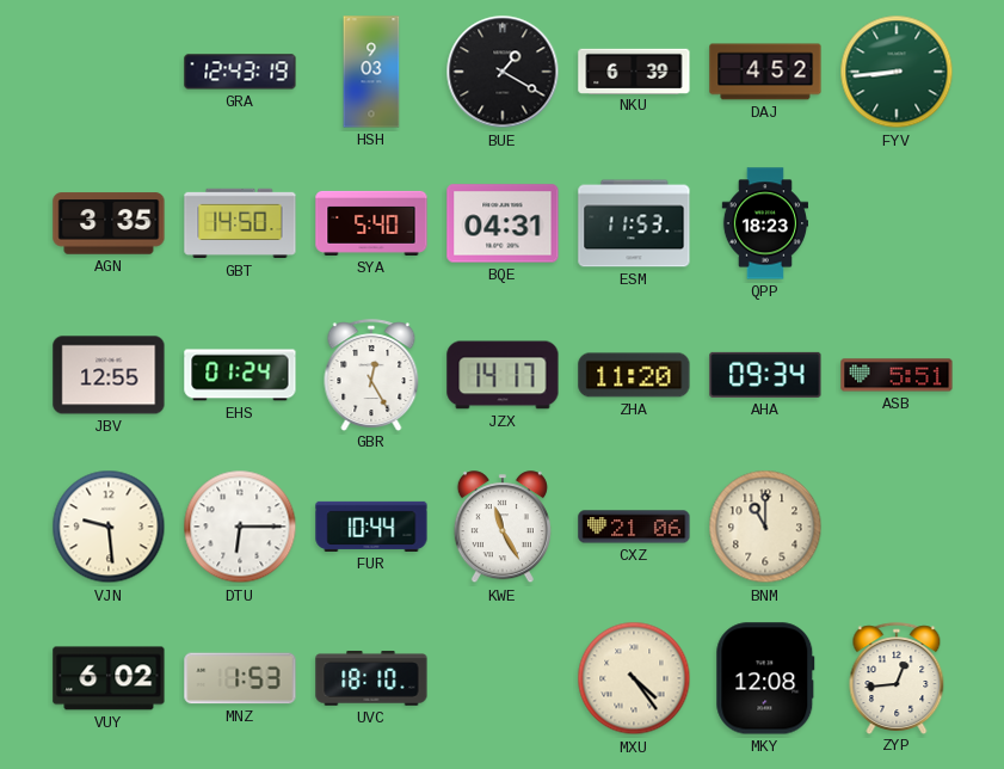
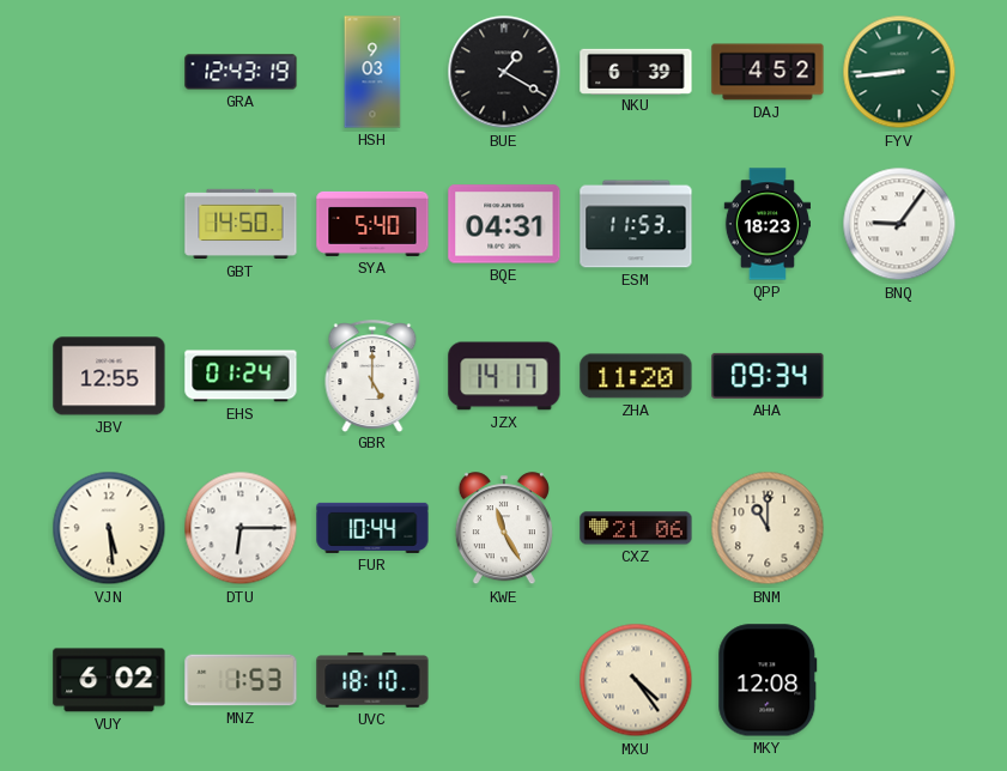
AGN: 3:35 -> none (109, 223)
BNQ: none -> 9:06 (899, 224)
GBR: 12:25 -> 5:00 (372, 376)
ASB: 5:51 -> none (897, 375)
VJN: 9:29 -> 5:29 (109, 528)
ZYP: 12:44 -> none (897, 678)
